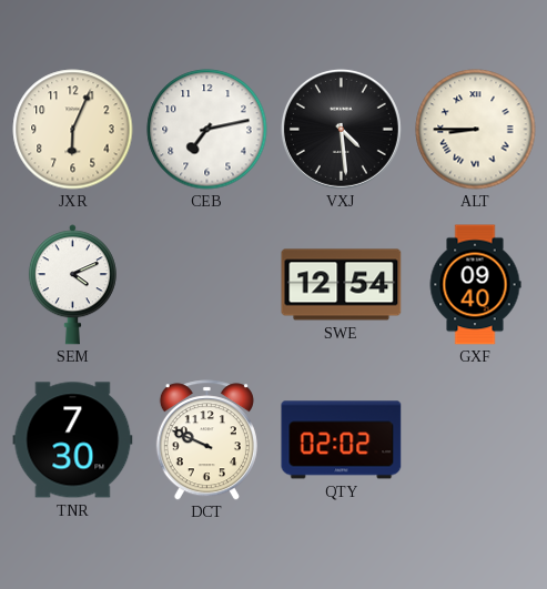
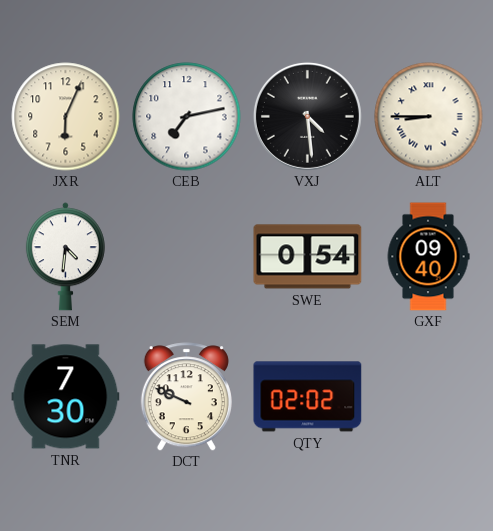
SEM: 4:11 -> 4:31 (65, 257)
SWE: 12:54 -> 0:54 (308, 257)
